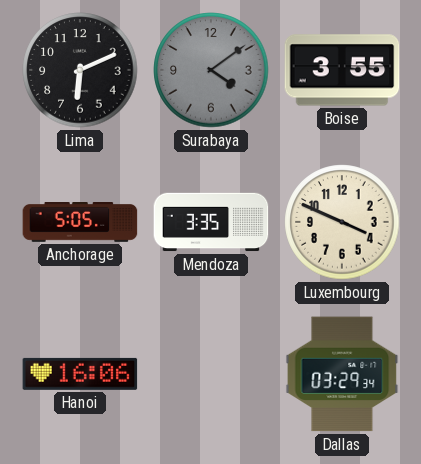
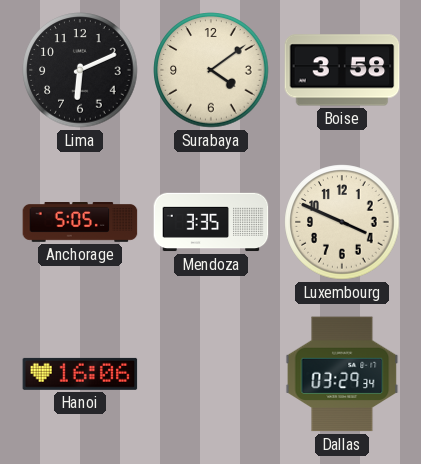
Surabaya dial: grey -> cream (211, 70)
Boise: 3:55 -> 3:58 (342, 70)
